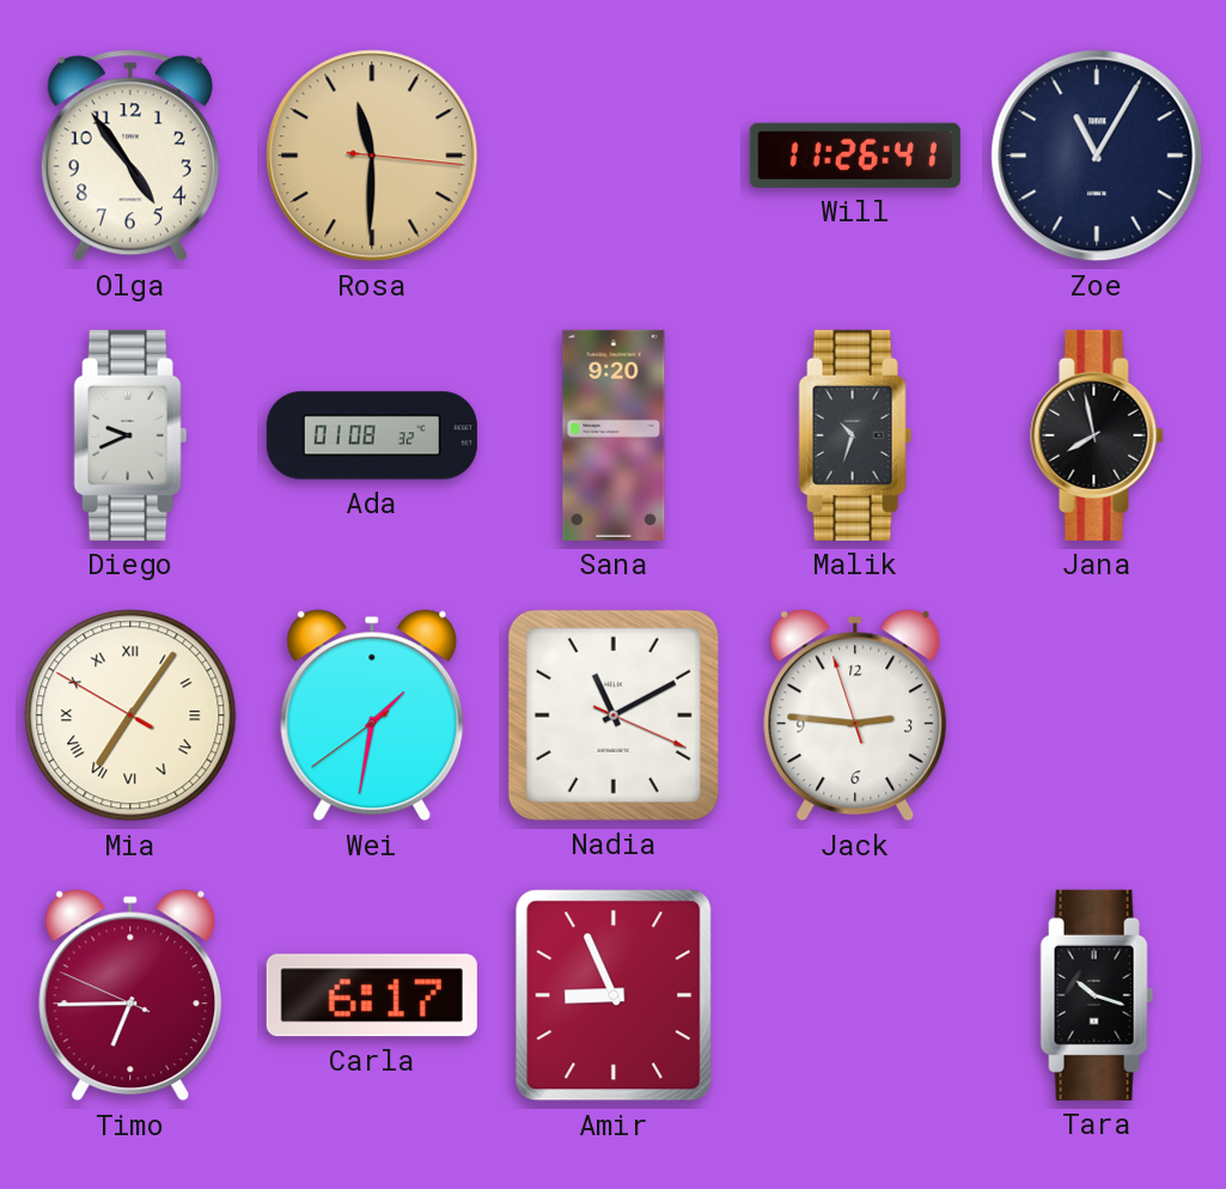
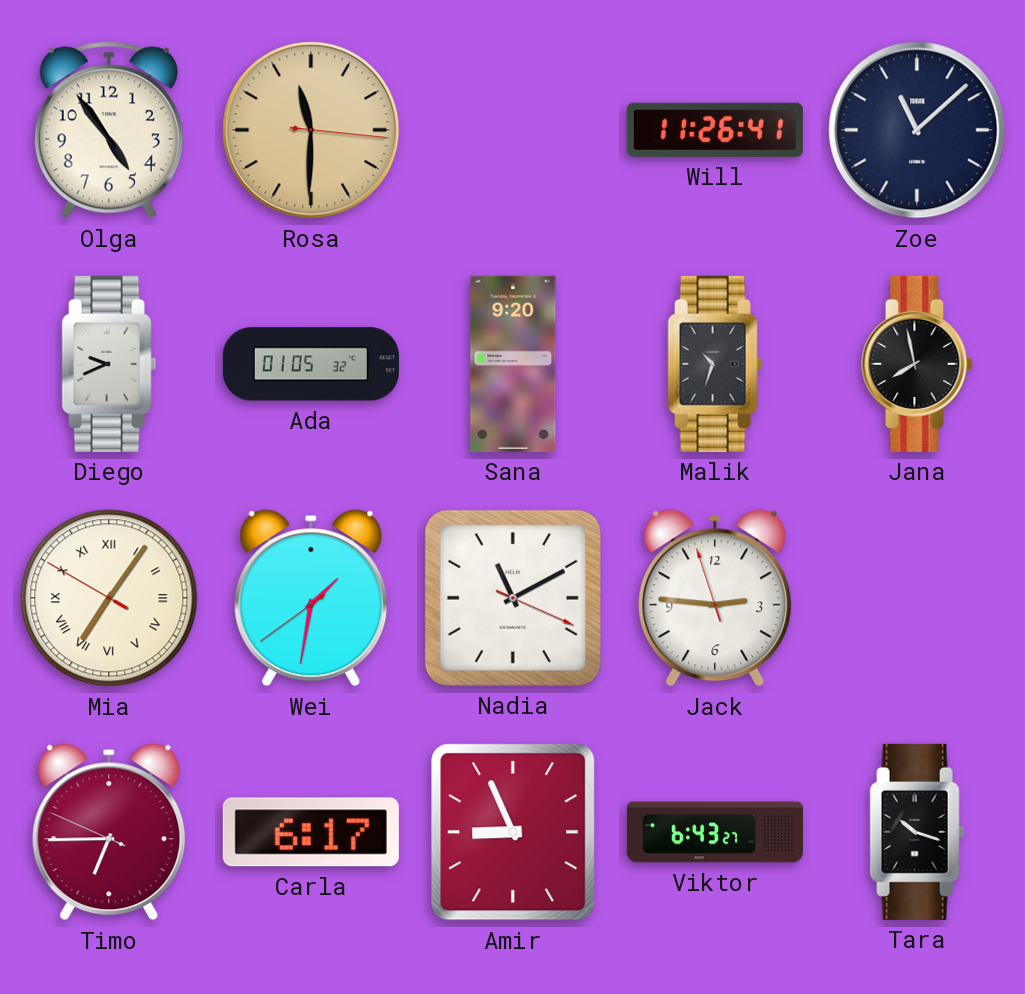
Zoe: 11:05 -> 11:08 (917, 130)
Ada: 01:08 -> 01:05 (311, 364)
Viktor: none -> 6:43 (715, 832)
